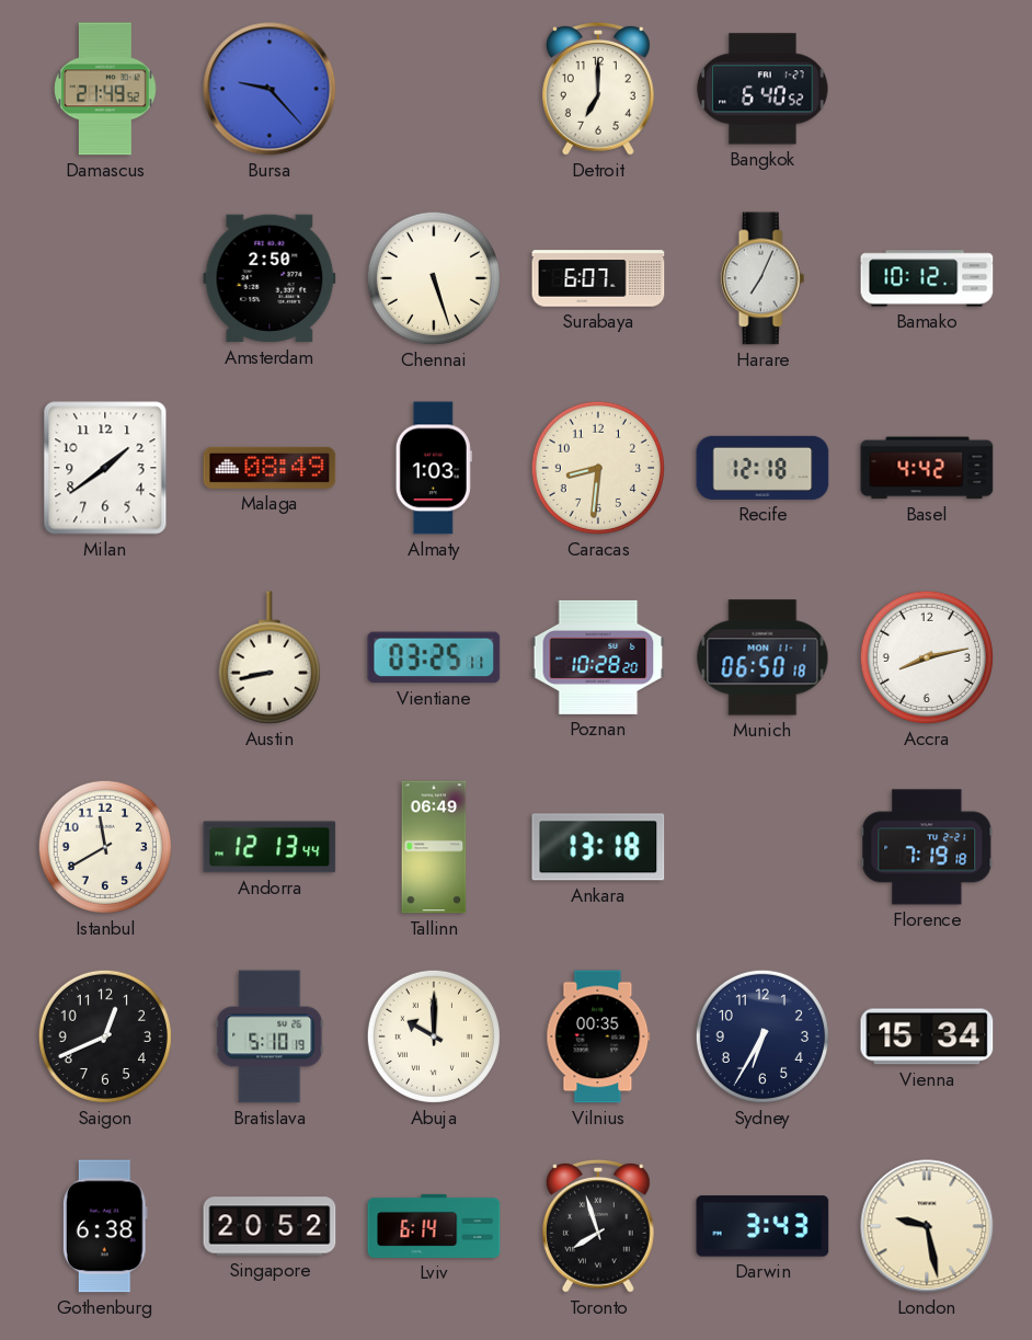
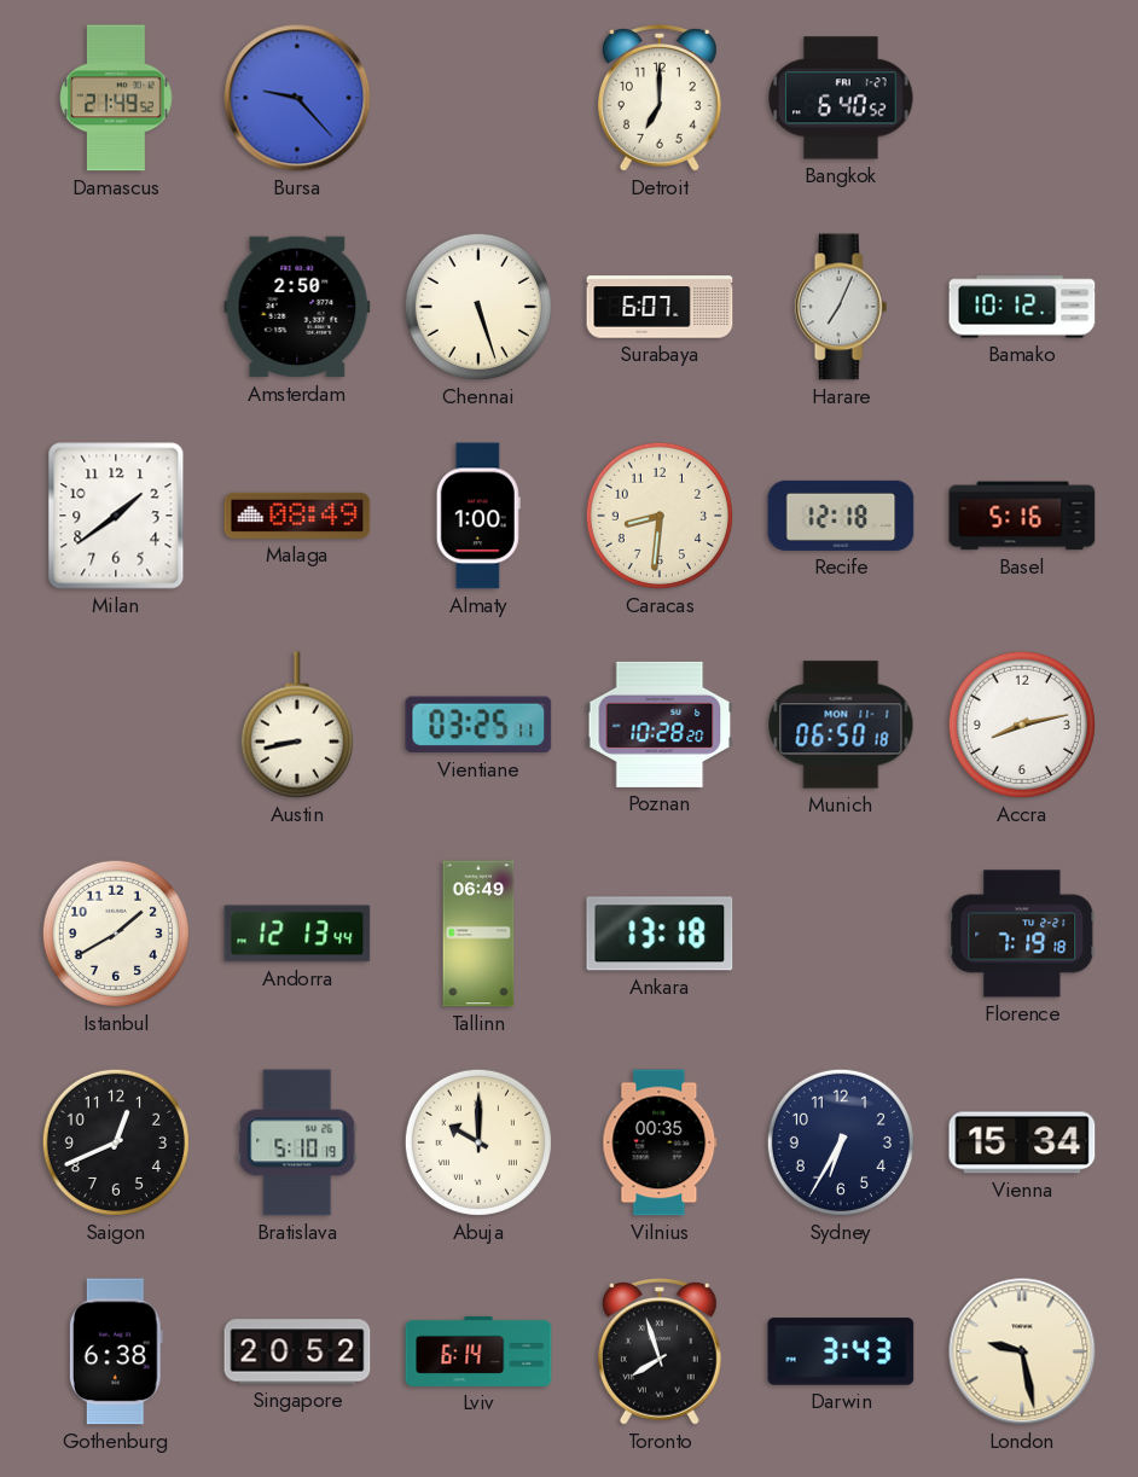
Almaty: 1:03 -> 1:00 (478, 516)
Basel: 4:42 -> 5:16 (1022, 516)
Istanbul: 11:40 -> 1:40 (116, 934)
